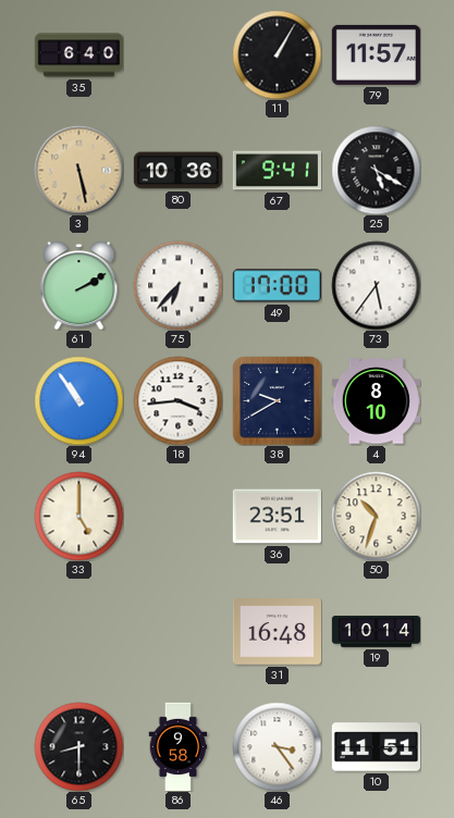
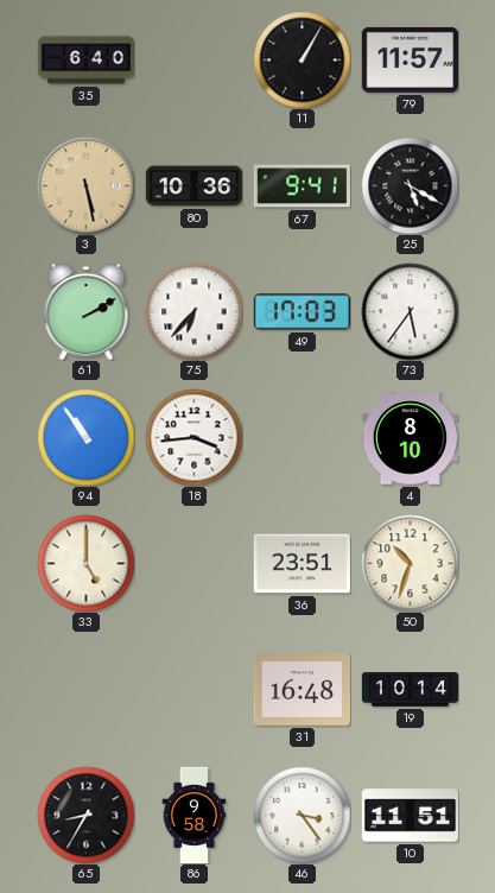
49: 17:00 -> 17:03 (302, 312)
38: 9:40 -> none (277, 400)
65: 8:30 -> 8:35 (85, 815)
